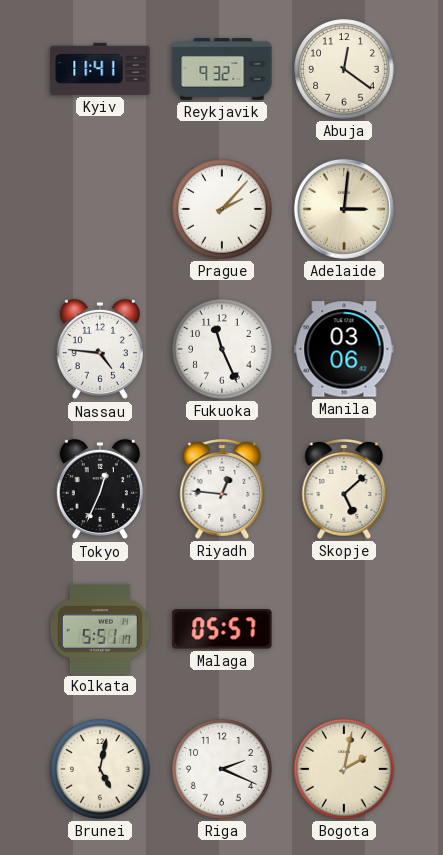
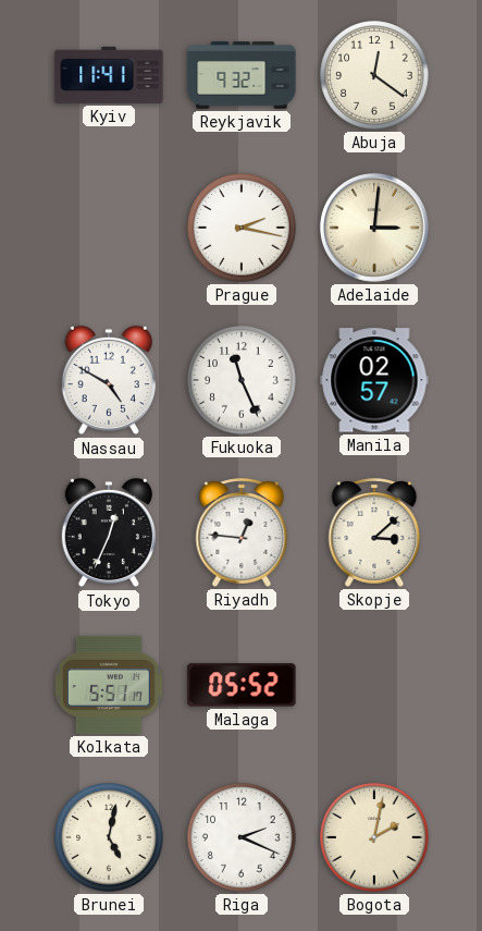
Prague: 2:07 -> 2:17 (242, 228)
Nassau: 4:46 -> 4:50 (109, 380)
Manila: 03:06 -> 02:57 (374, 380)
Skopje: 5:08 -> 3:08 (374, 532)
Malaga: 05:57 -> 05:52 (242, 685)
